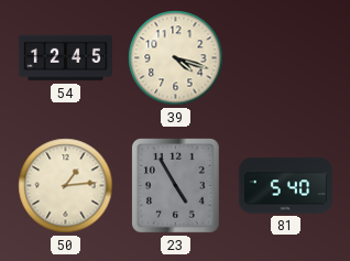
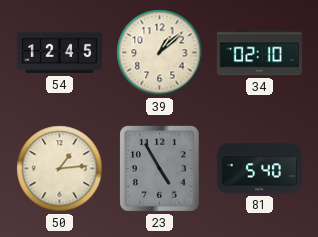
39: 4:18 -> 1:08 (160, 53)
34: none -> 02:10 (259, 53)
